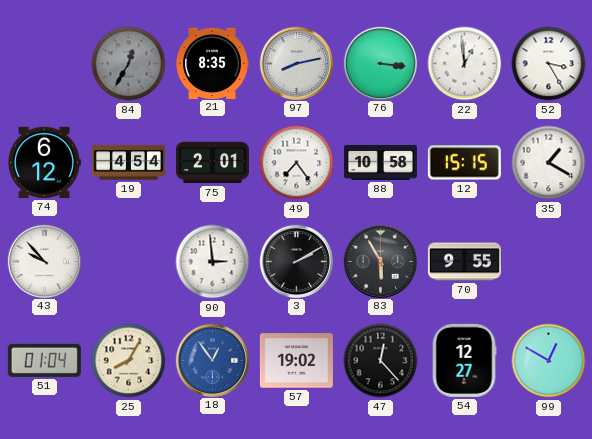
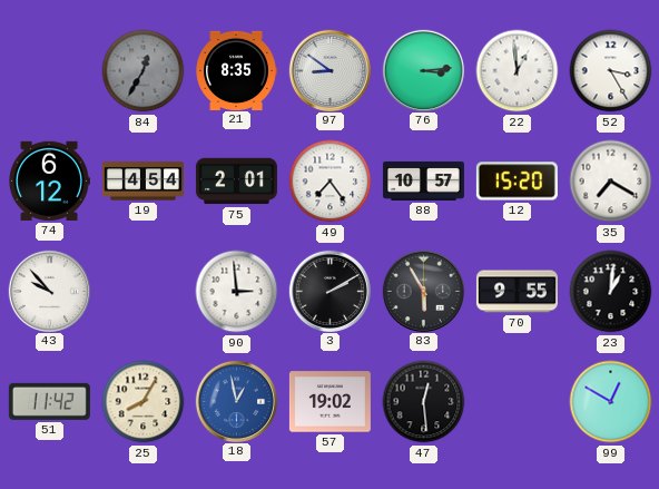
97: 8:13 -> 8:51 (329, 70)
76: 3:16 -> 3:14 (423, 70)
88: 10:58 -> 10:57 (423, 180)
12: 15:15 -> 15:20 (517, 182)
35: 1:20 -> 7:20 (611, 182)
23: none -> 1:01 (611, 292)
51: 01:04 -> 11:42 (49, 401)
18: 12:54 -> 12:58 (236, 401)
47: 12:23 -> 12:29 (424, 402)
54: 12:27 -> none (464, 360)
